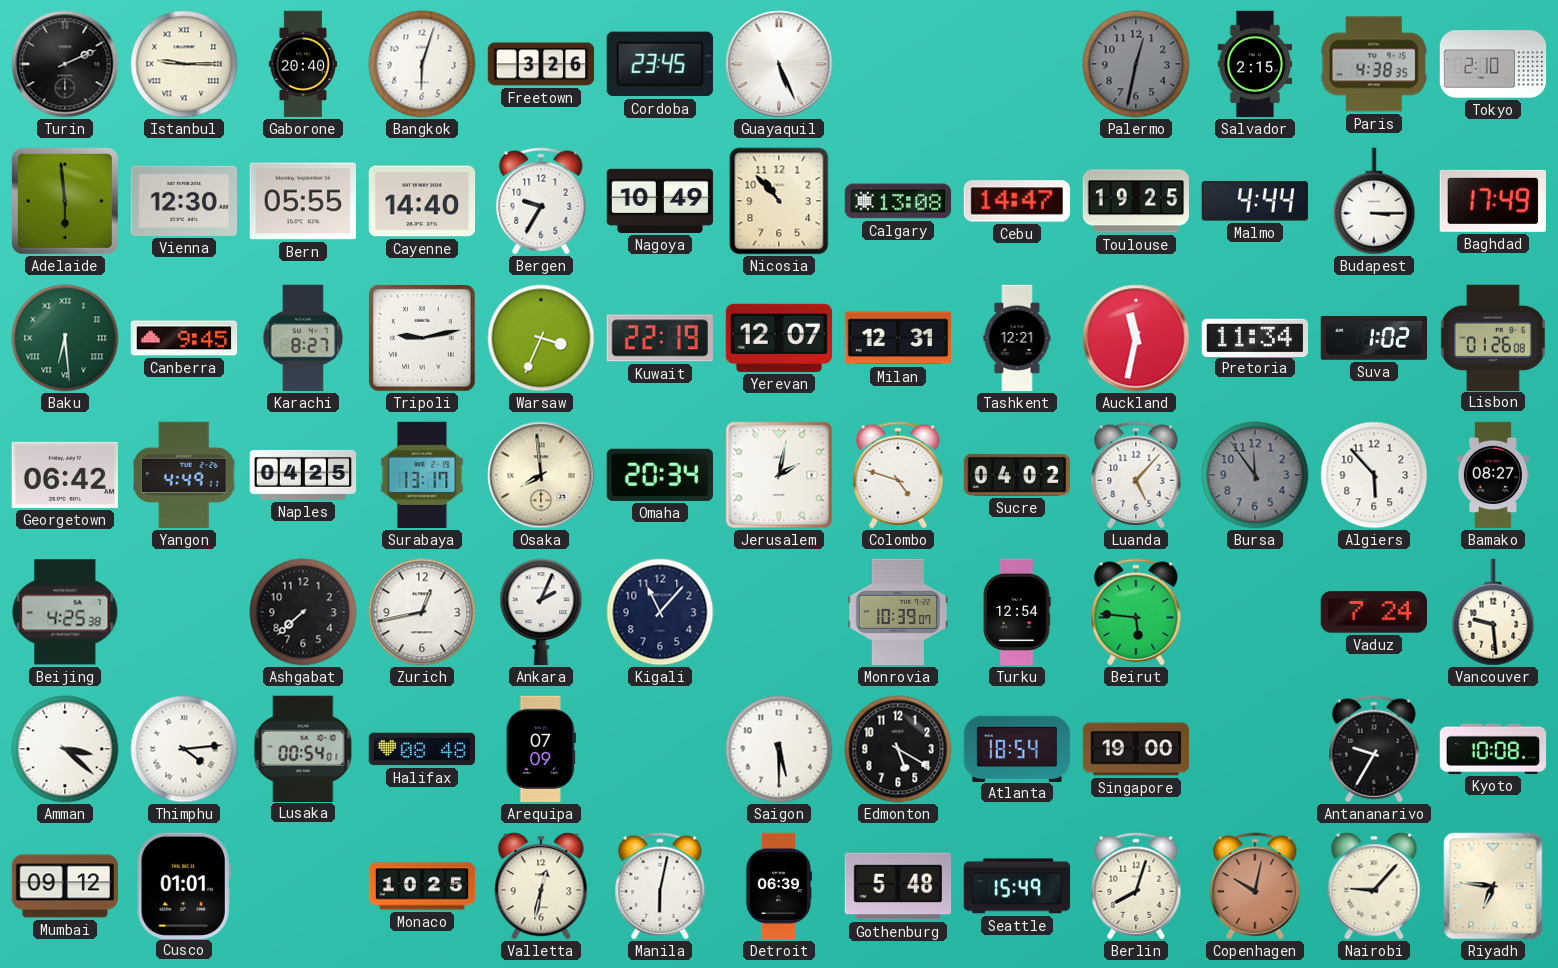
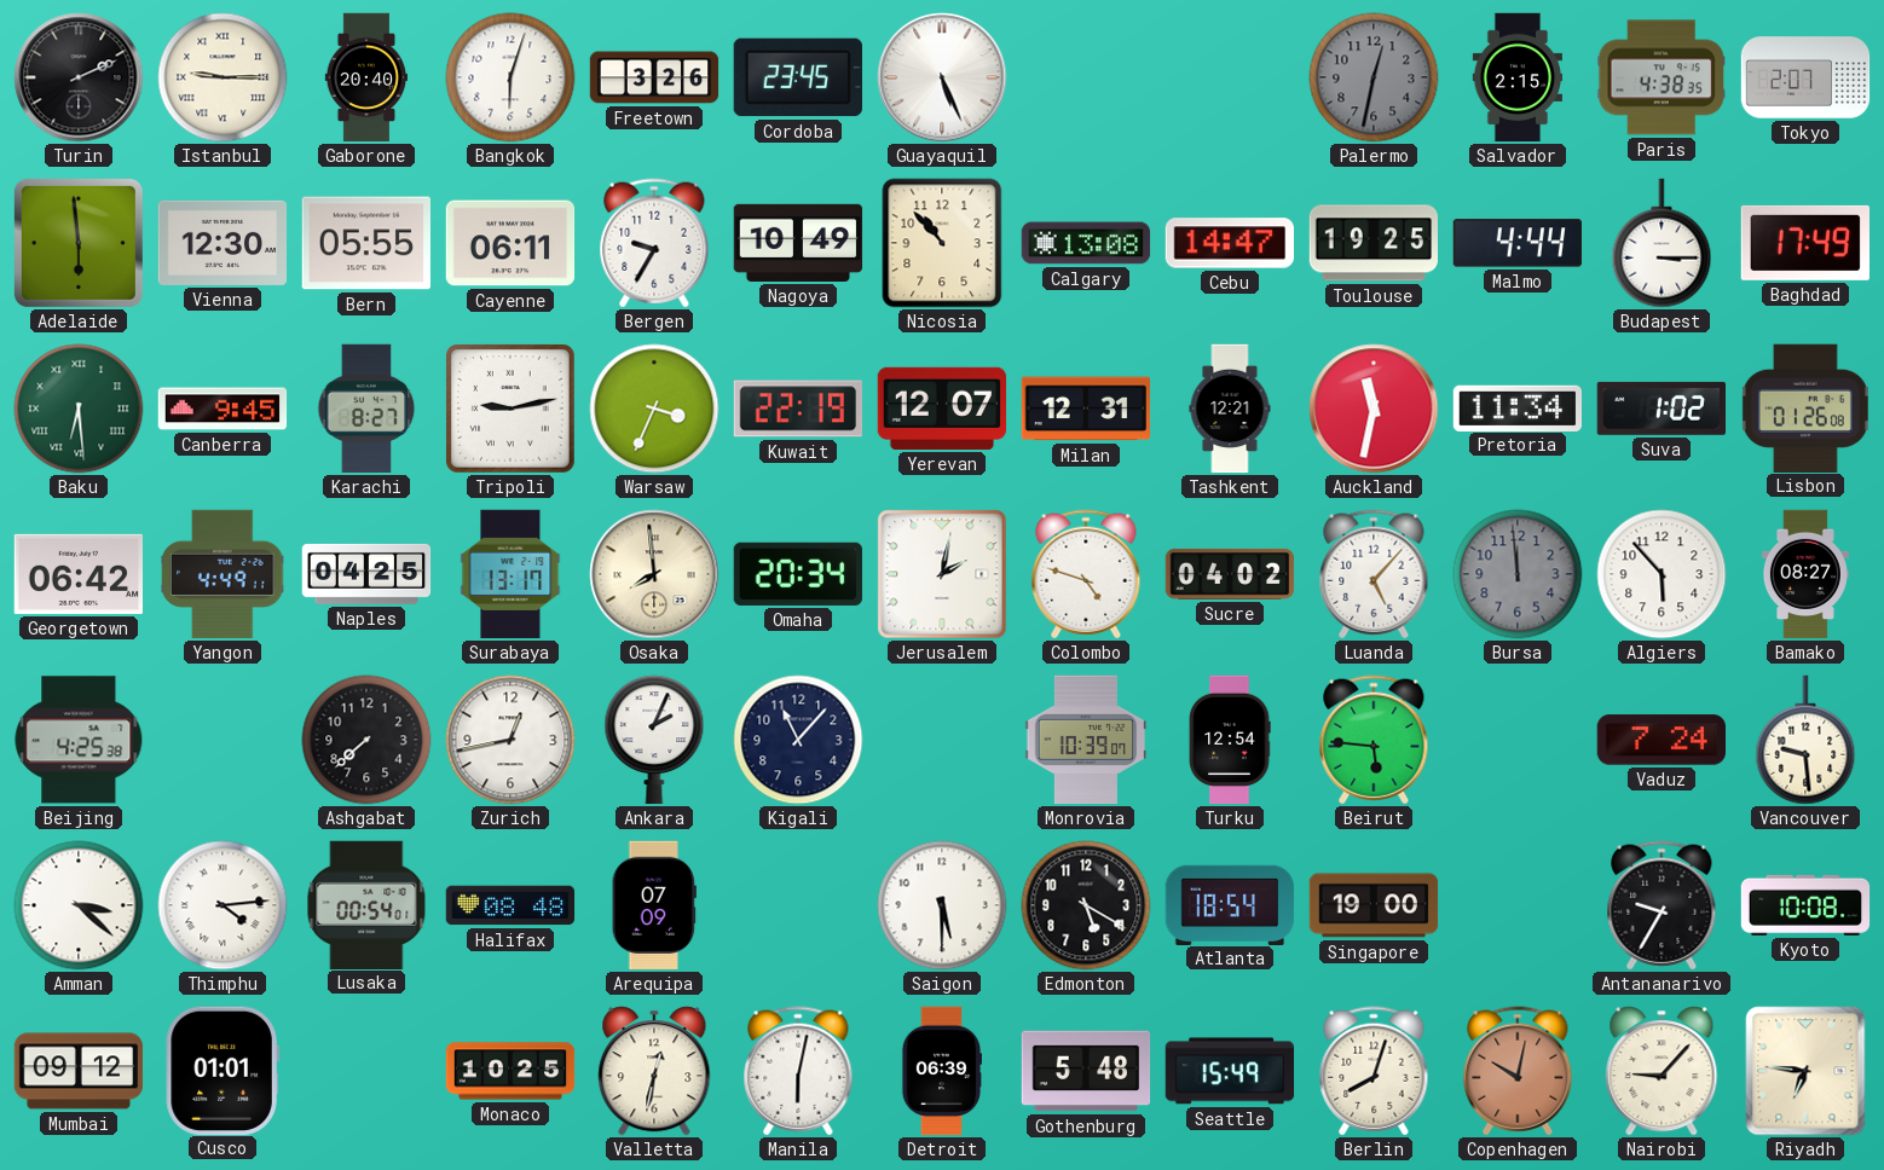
Tokyo: 2:10 -> 2:07 (1805, 77)
Cayenne: 14:40 -> 06:11 (510, 243)
Bursa: 11:54 -> 11:59 (1518, 574)
